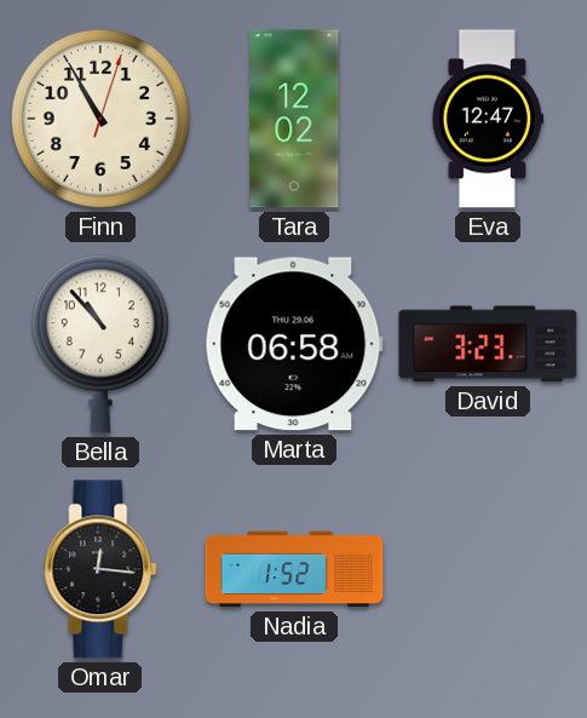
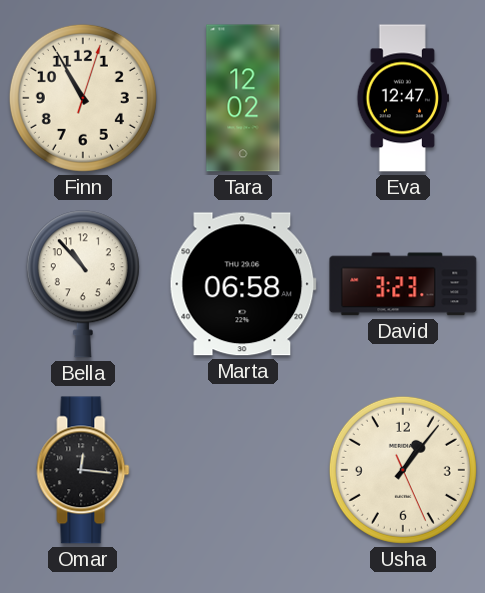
Nadia: 1:52 -> none (294, 569)
Usha: none -> 1:06 (403, 470)
